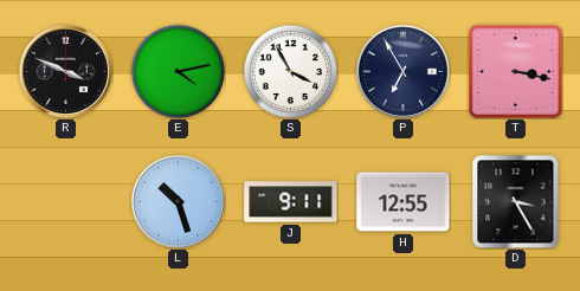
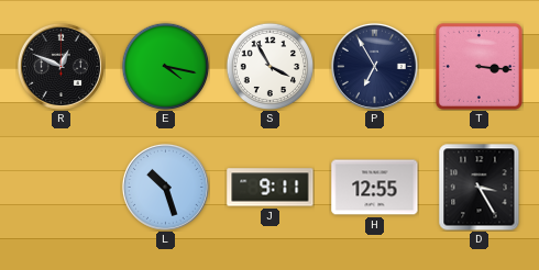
R: 3:49 -> 12:49 (61, 66)
E: 4:13 -> 4:17 (165, 66)
T: 3:17 -> 3:16 (479, 66)
